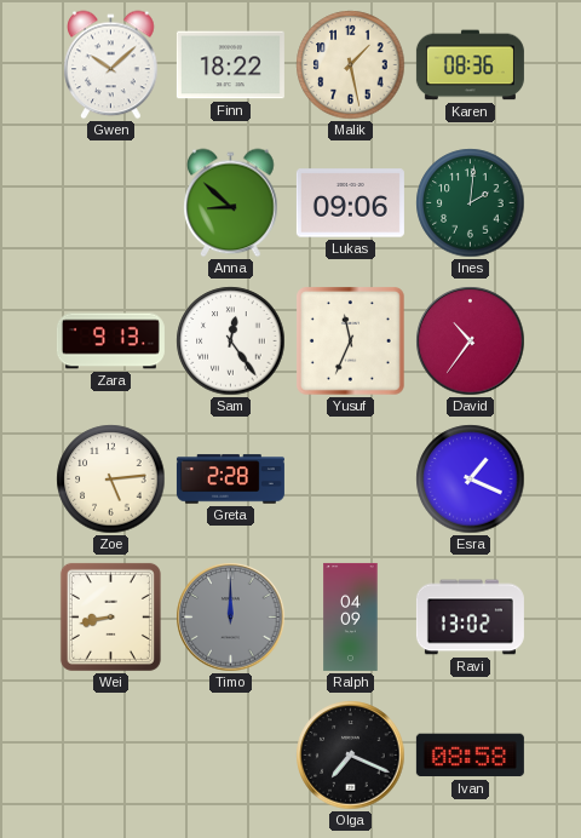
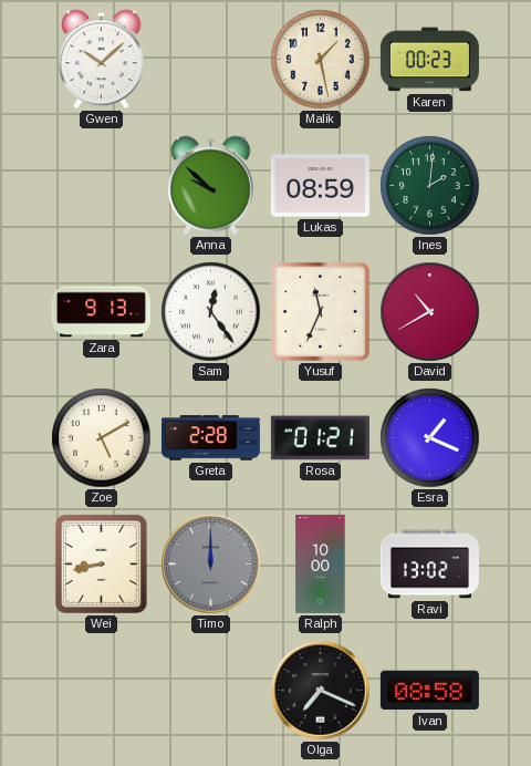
Finn: 18:22 -> none (230, 65)
Karen: 08:36 -> 00:23 (429, 60)
Anna: 8:52 -> 9:52 (211, 186)
Lukas: 09:06 -> 08:59 (320, 186)
David: 10:36 -> 10:40 (430, 312)
Zoe: 5:14 -> 5:10 (102, 438)
Rosa: none -> 01:21 (320, 438)
Ralph: 04:09 -> 10:00 (321, 563)
